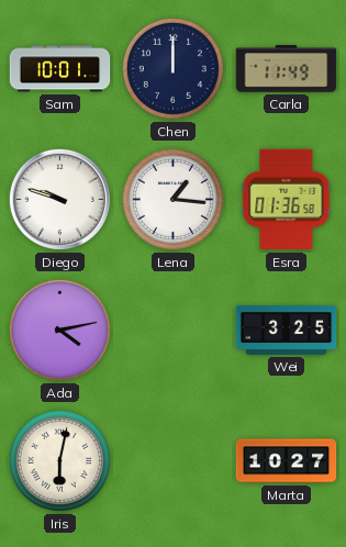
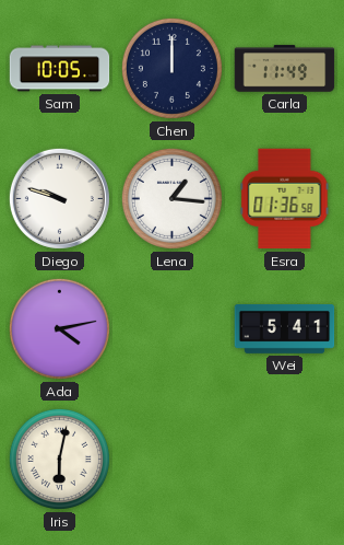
Sam: 10:01 -> 10:05 (60, 69)
Wei: 3:25 -> 5:41 (285, 328)
Marta: 10:27 -> none (287, 461)
